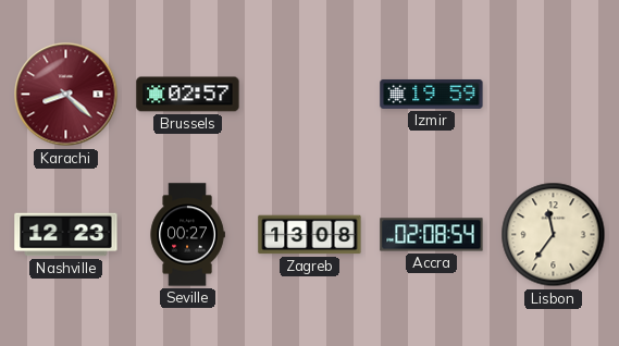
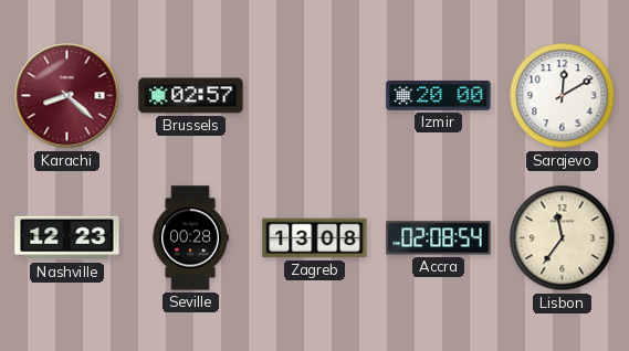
Izmir: 19:59 -> 20:00 (439, 95)
Sarajevo: none -> 12:10 (563, 96)
Seville: 00:27 -> 00:28 (190, 238)
